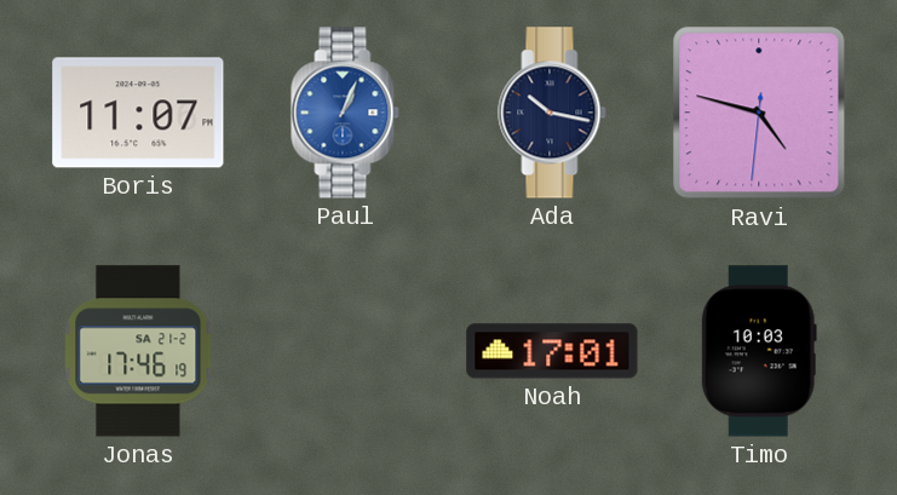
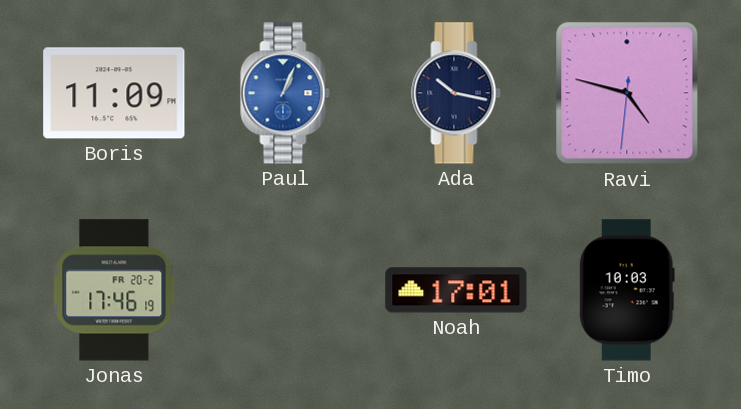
Boris: 11:07 -> 11:09 (114, 93)
Jonas date: SA 21-2 -> FR 20-2 (114, 290)
